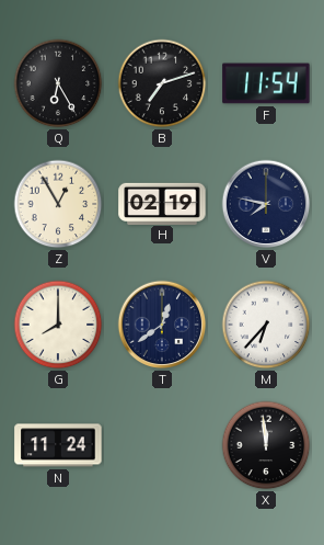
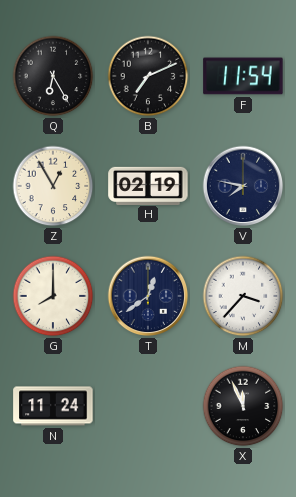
B: 7:12 -> 7:11 (148, 76)
M: 6:37 -> 3:37 (243, 296)
X: 11:59 -> 11:56 (243, 406)
